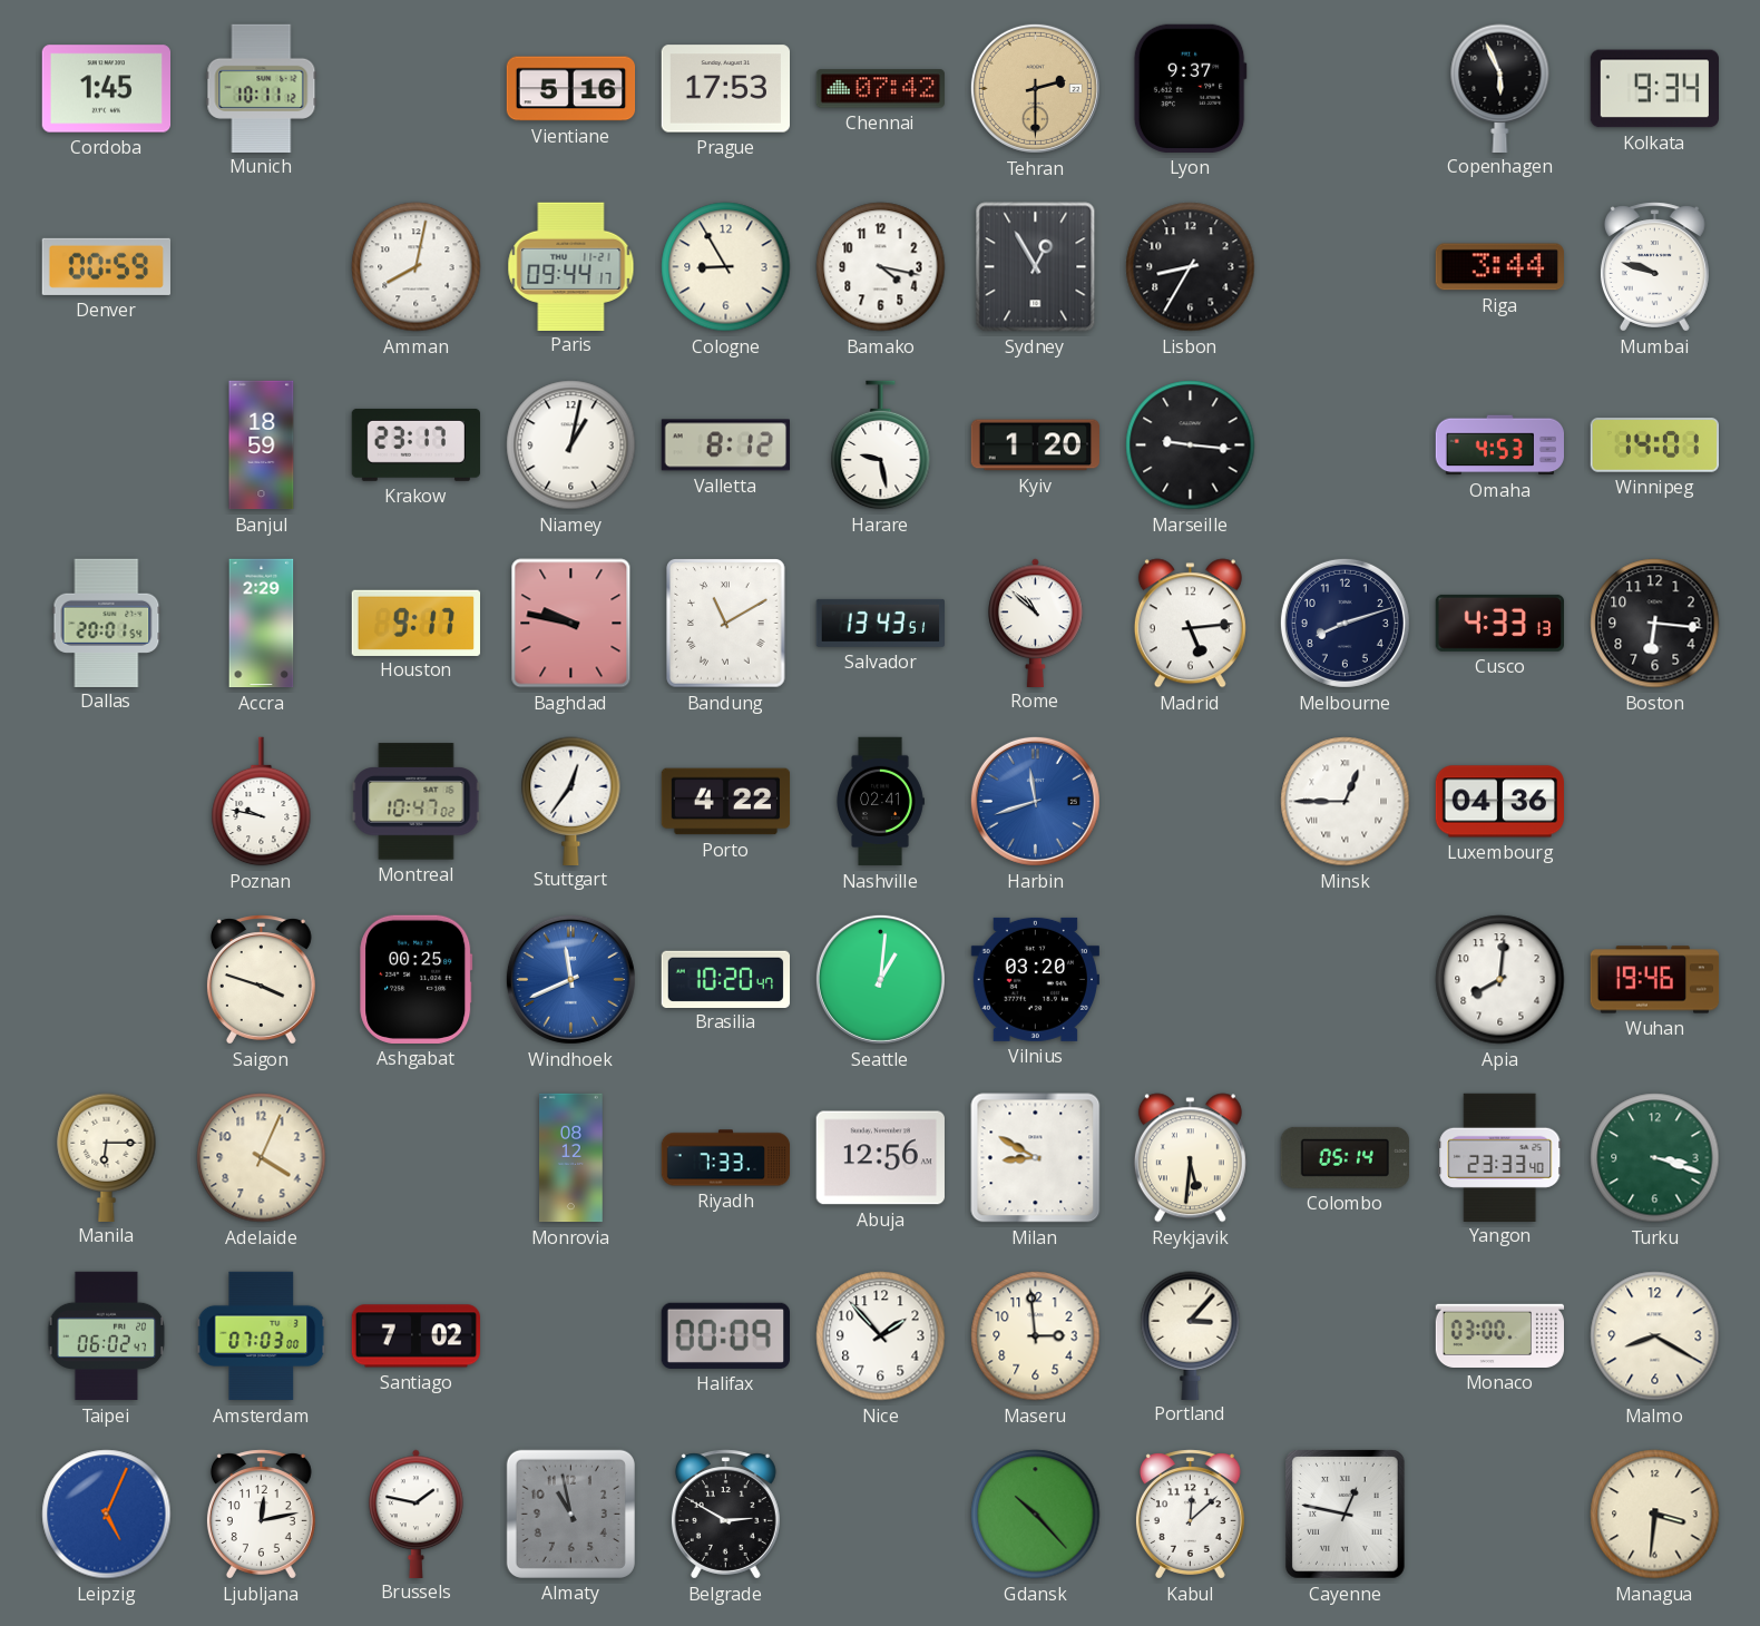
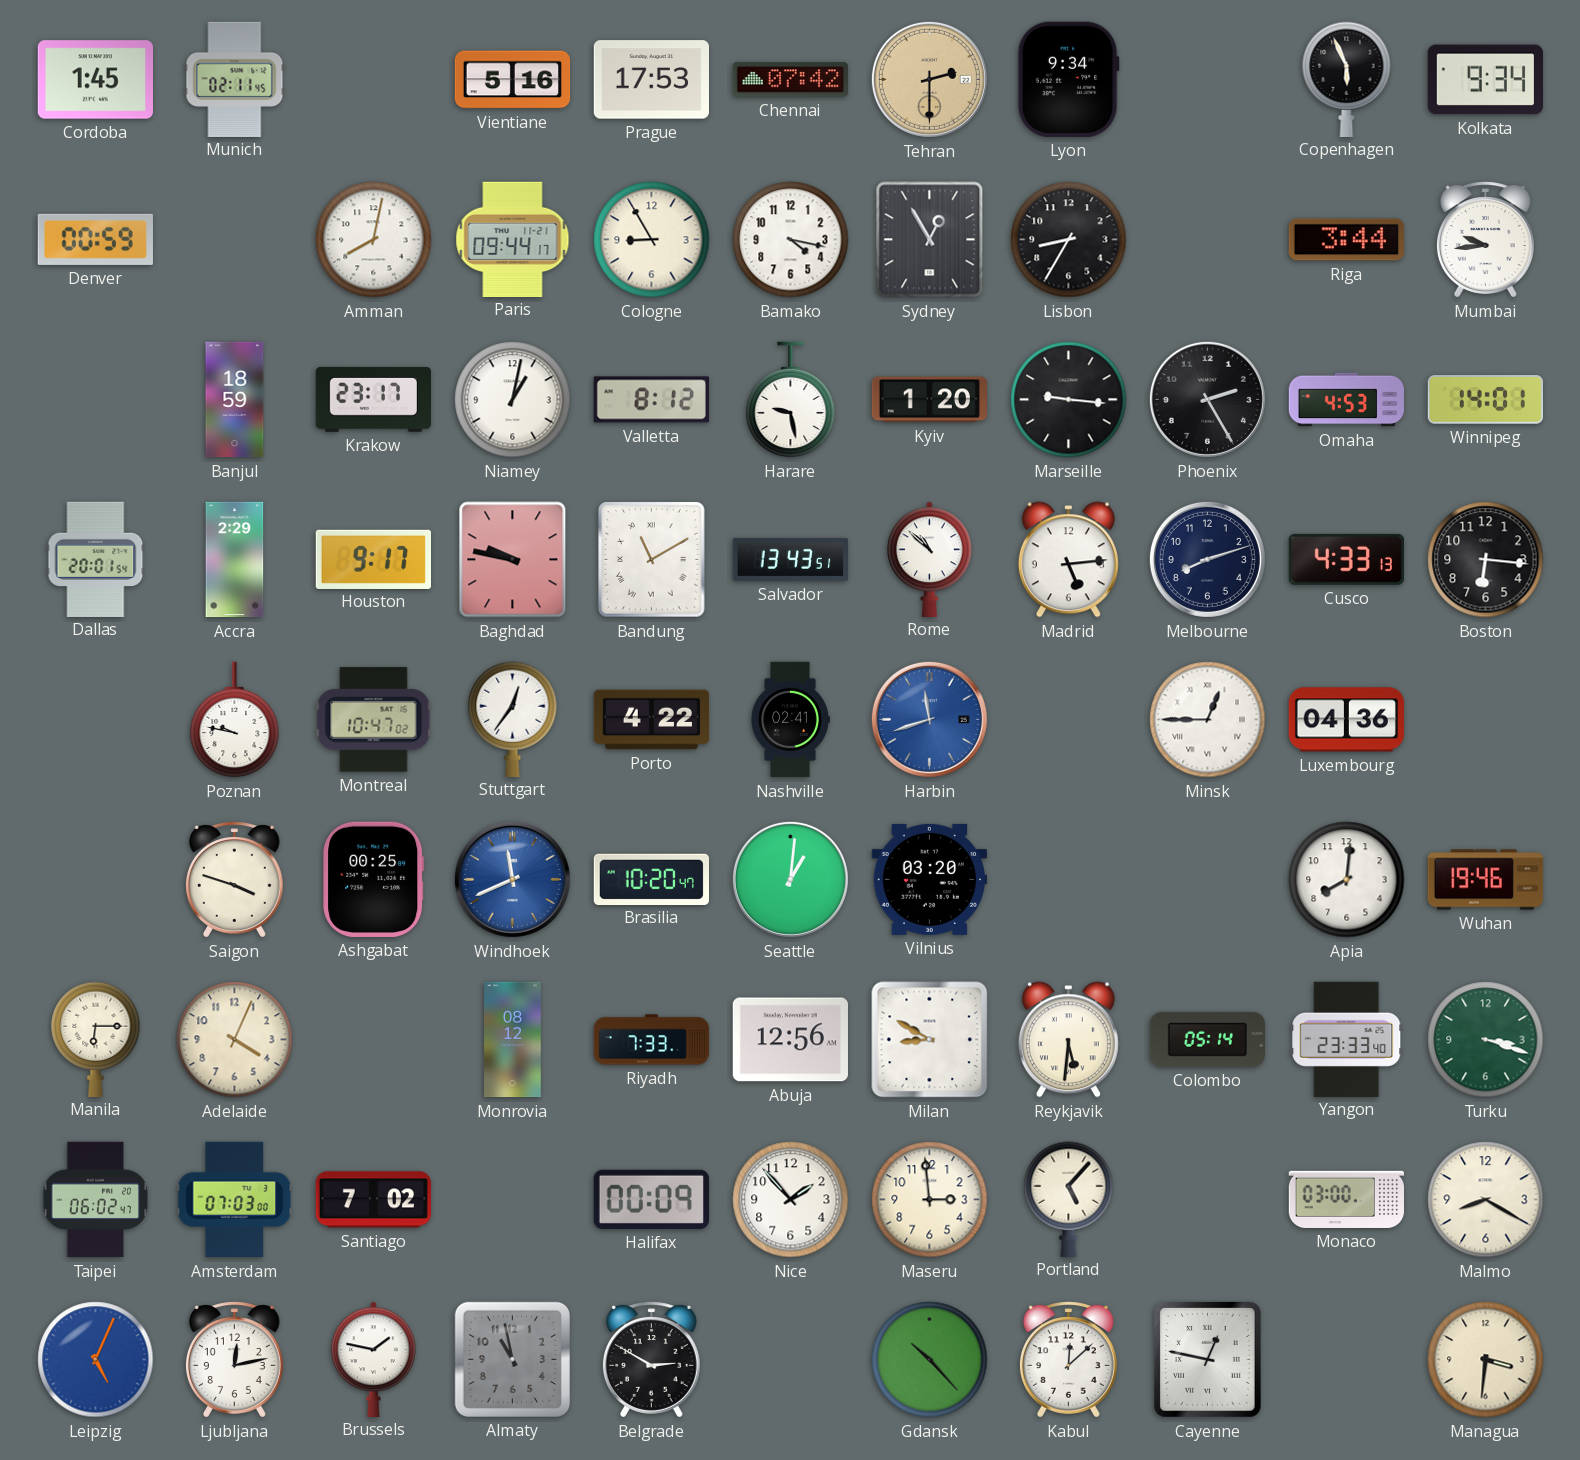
Munich: 10:11 -> 02:11 (235, 79)
Lyon: 9:37 -> 9:34 (1068, 79)
Mumbai: 9:48 -> 9:44 (1485, 240)
Phoenix: none -> 2:25 (1207, 399)
Portland: 3:07 -> 5:07 (1069, 1199)
